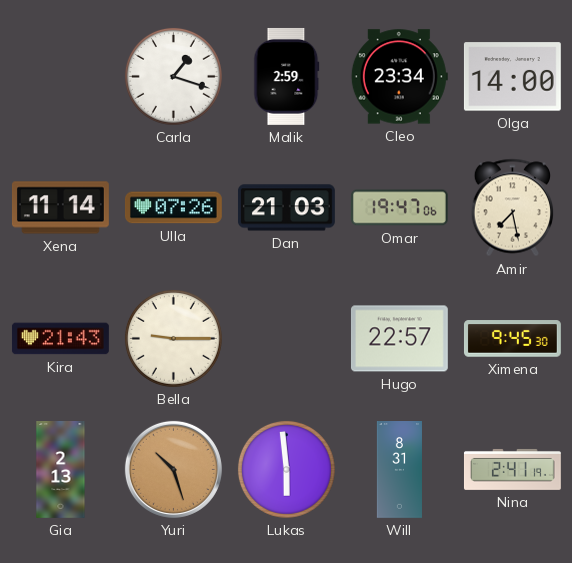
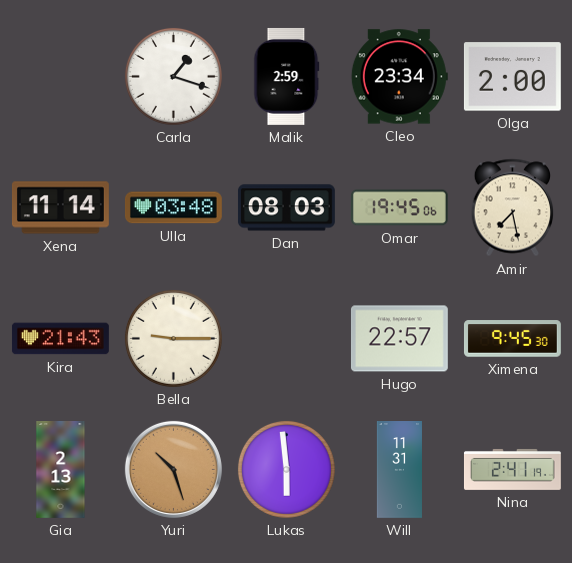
Olga: 14:00 -> 2:00 (512, 77)
Ulla: 07:26 -> 03:48 (173, 208)
Dan: 21:03 -> 08:03 (286, 208)
Omar: 19:47 -> 19:45 (399, 208)
Will: 8:31 -> 11:31 (399, 470)
